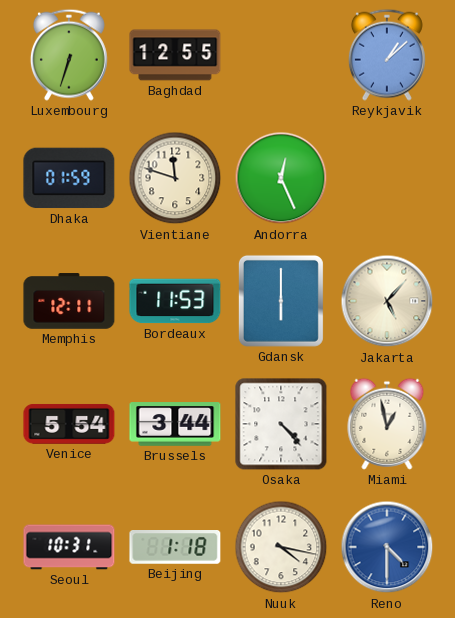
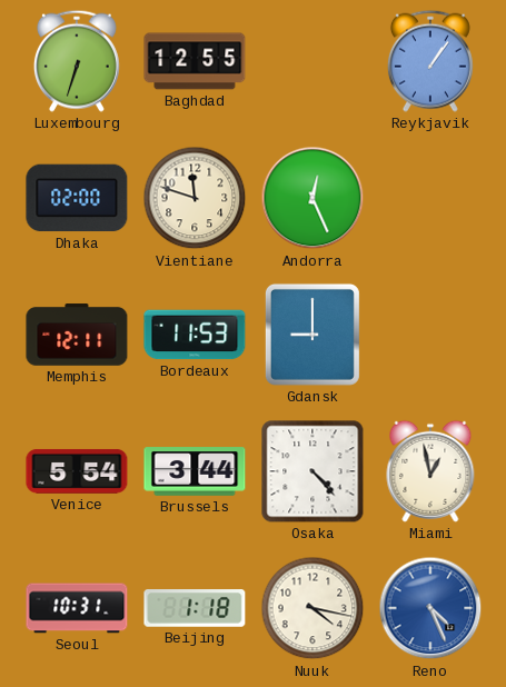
Reykjavik: 1:08 -> 1:06 (430, 61)
Dhaka: 01:59 -> 02:00 (77, 198)
Gdansk: 6:00 -> 9:00 (312, 335)
Jakarta: 5:07 -> none (387, 301)
Reno: 4:30 -> 4:26 (430, 608)
